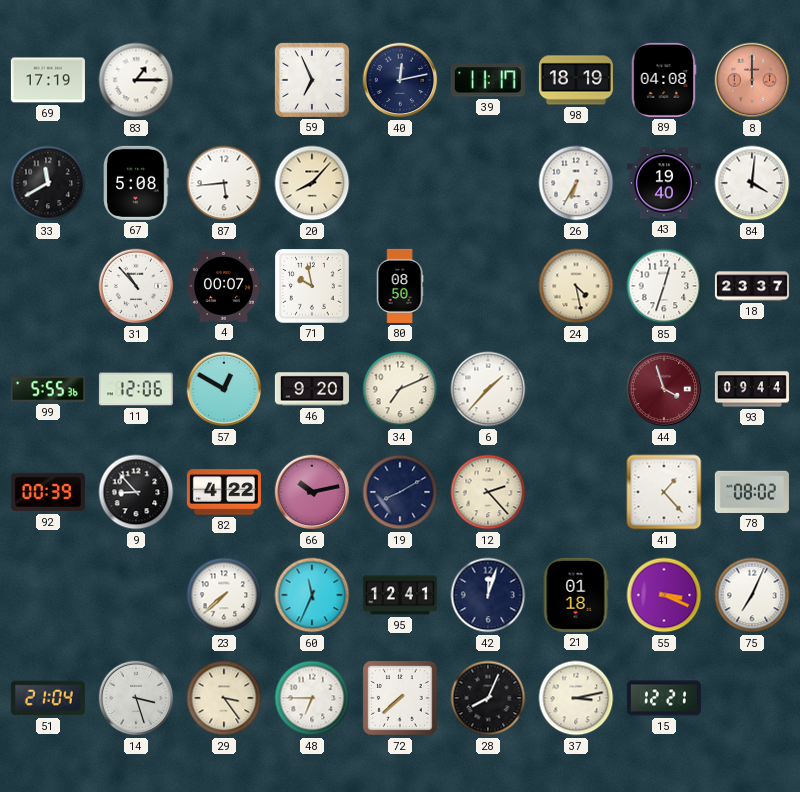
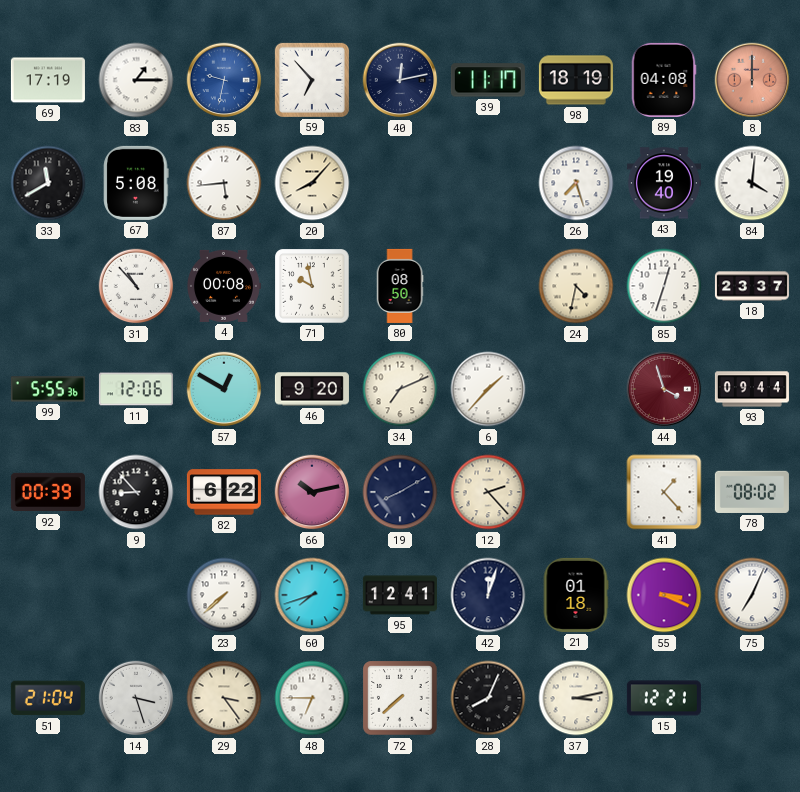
35: none -> 9:32 (224, 80)
59: 6:56 -> 6:53 (312, 80)
26: 6:35 -> 7:27 (576, 183)
4: 00:07 -> 00:08 (223, 286)
24: 4:28 -> 4:32 (576, 286)
82: 4:22 -> 6:22 (224, 492)
60: 11:34 -> 7:42 (312, 595)
